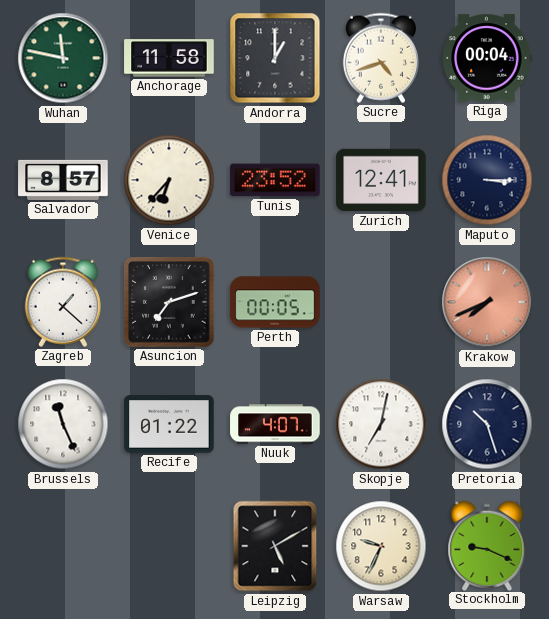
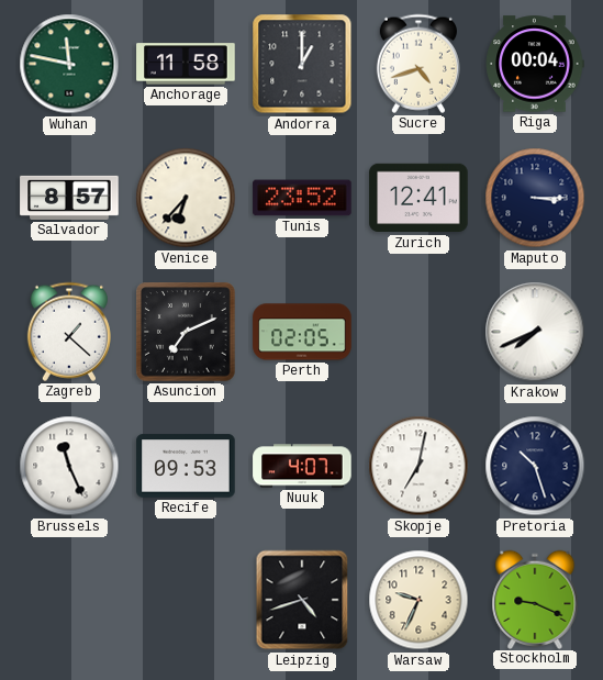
Asuncion: 7:12 -> 7:11 (186, 332)
Perth: 00:05 -> 02:05 (302, 332)
Krakow dial: salmon -> white (535, 332)
Recife: 01:22 -> 09:53 (186, 466)
Leipzig: 5:10 -> 4:42 (302, 600)
